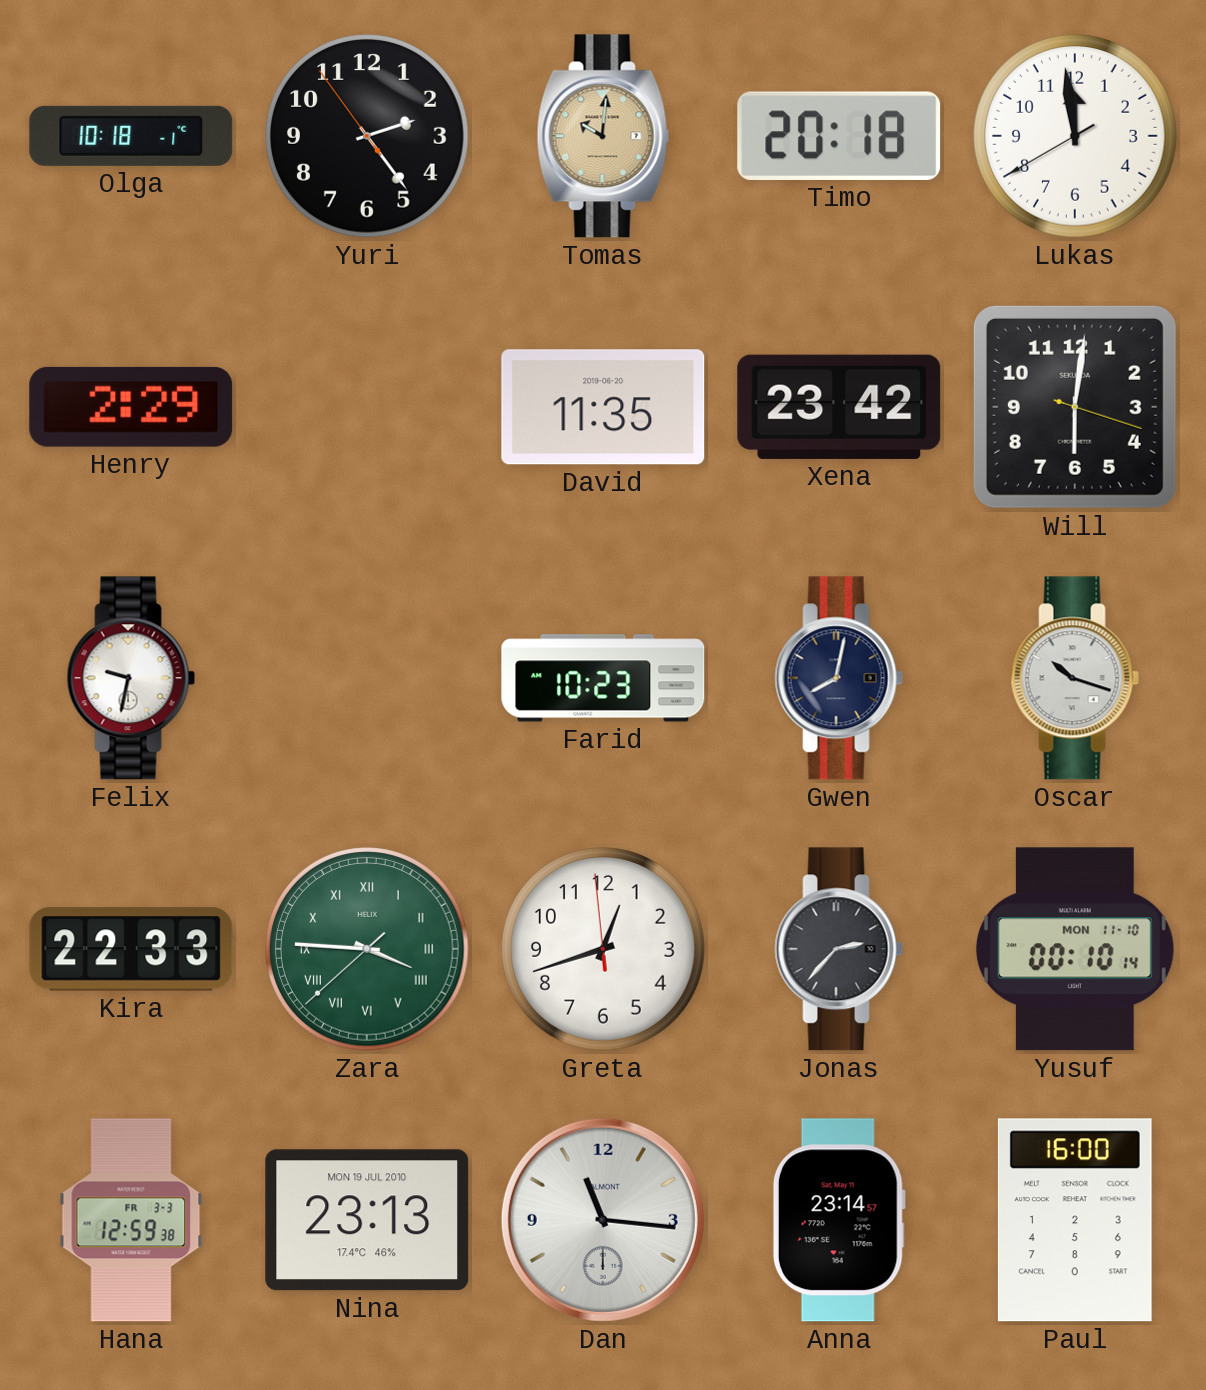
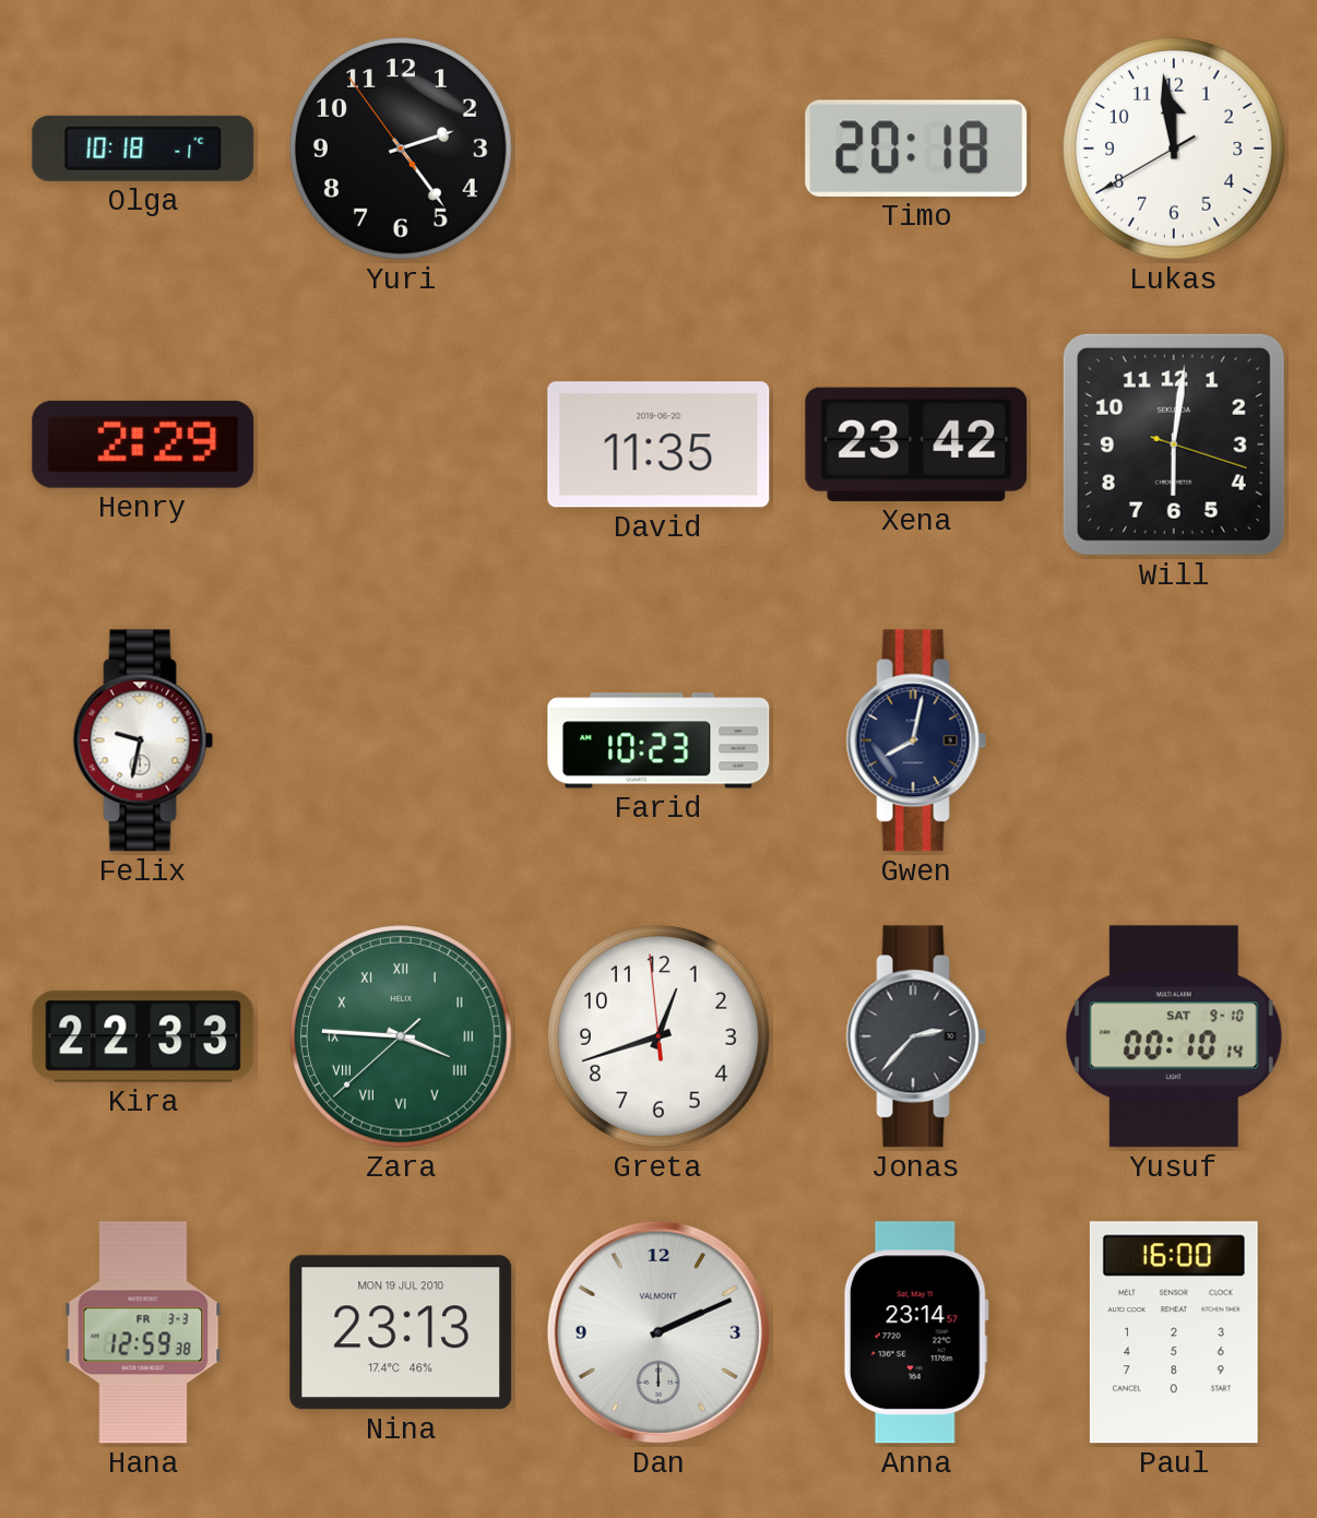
Tomas: 10:01 -> none (603, 136)
Oscar: 10:18 -> none (1075, 678)
Yusuf date: MON 11-10 -> SAT 9-10 (1174, 1036)
Dan: 11:16 -> 2:11 (658, 1332)
